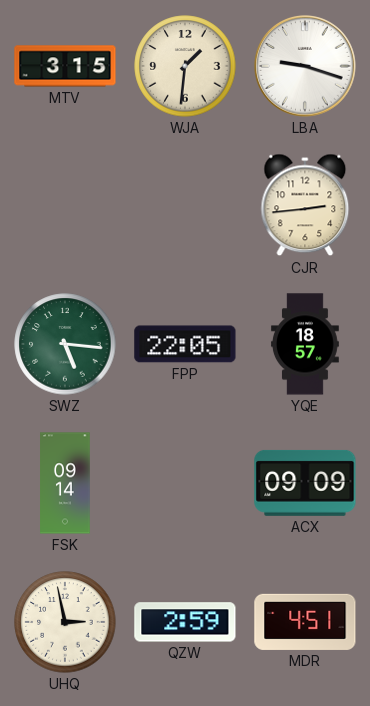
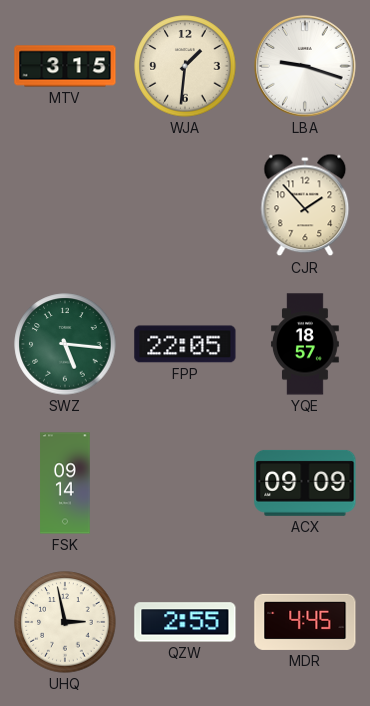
CJR: 2:44 -> 1:53 (305, 205)
QZW: 2:59 -> 2:55 (185, 622)
MDR: 4:51 -> 4:45 (305, 622)
